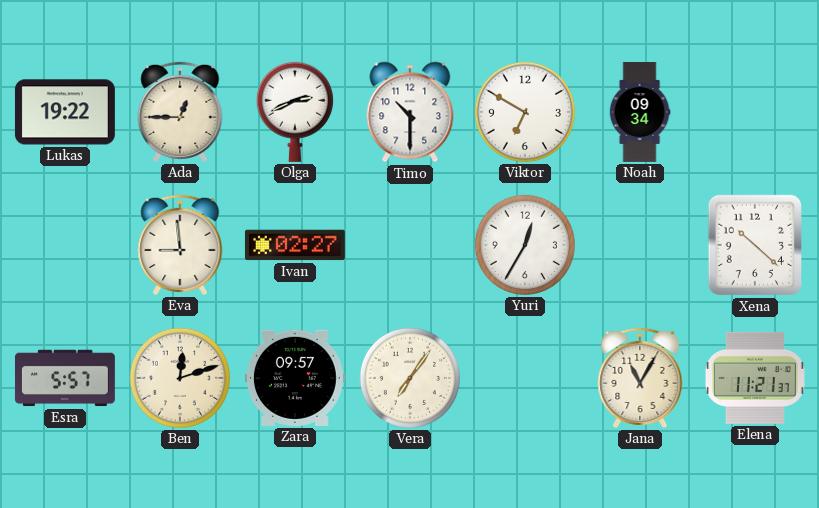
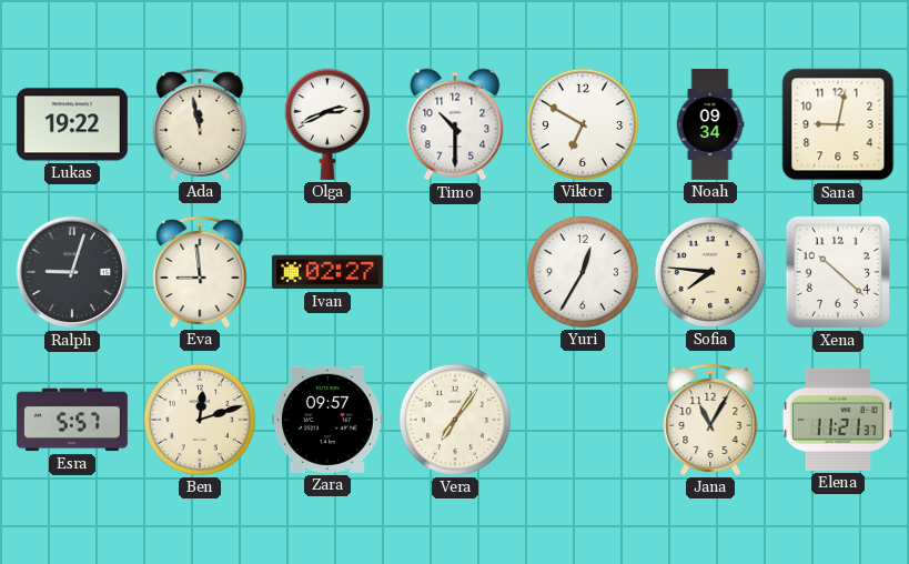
Ada: 12:45 -> 11:58 (200, 124)
Sana: none -> 9:02 (838, 124)
Ralph: none -> 9:03 (72, 272)
Sofia: none -> 7:46 (710, 272)
